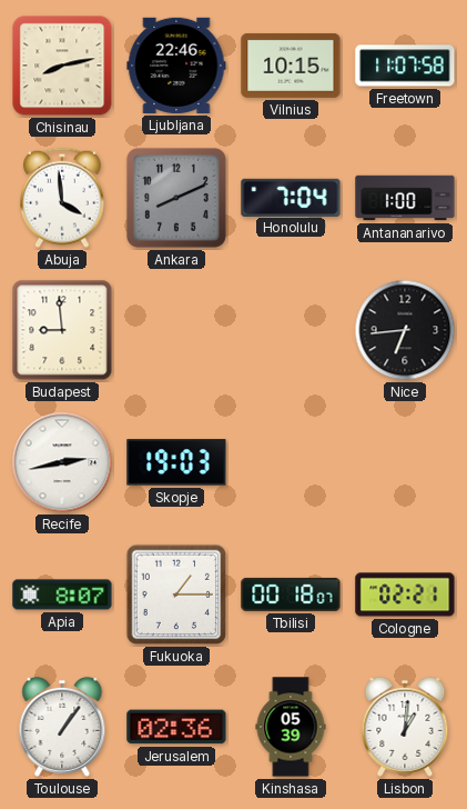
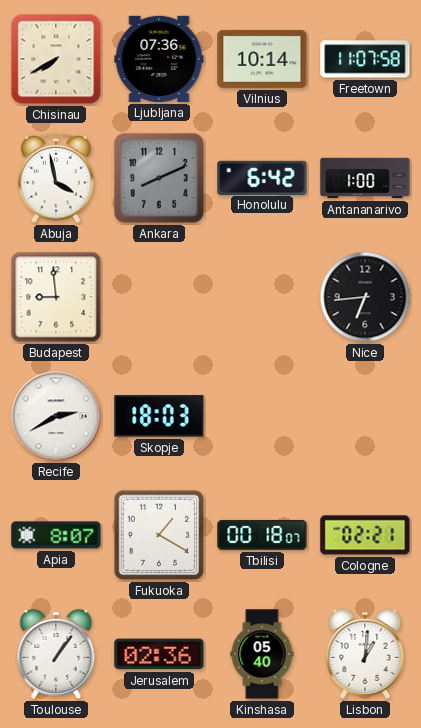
Chisinau: 8:13 -> 7:40 (56, 59)
Ljubljana: 22:46 -> 07:36 (159, 59)
Vilnius: 10:15 -> 10:14 (262, 59)
Abuja: 3:59 -> 3:58 (57, 178)
Honolulu: 7:04 -> 6:42 (262, 177)
Recife: 2:43 -> 2:40 (56, 416)
Skopje: 19:03 -> 18:03 (159, 416)
Fukuoka: 1:15 -> 1:20 (159, 535)
Kinshasa: 05:39 -> 05:40 (262, 654)
